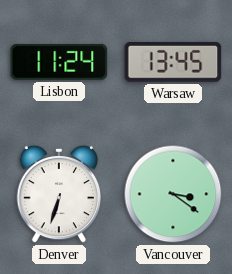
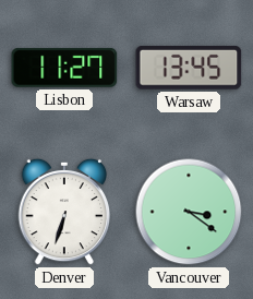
Lisbon: 11:24 -> 11:27 (64, 68)
